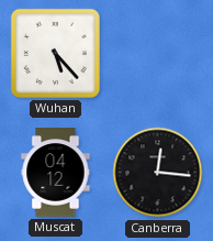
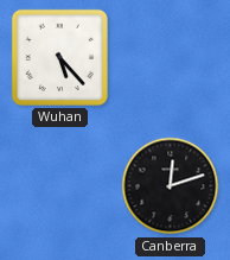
Muscat: 04:12 -> none (56, 173)
Canberra: 12:16 -> 12:12 (171, 186)
